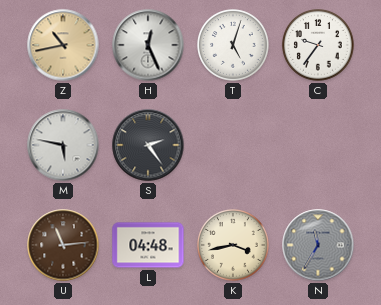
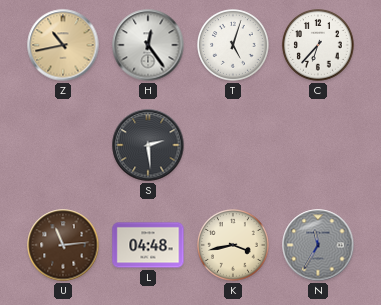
H: 12:26 -> 12:24 (148, 45)
C: 9:36 -> 6:37 (319, 46)
M: 5:47 -> none (63, 145)
S: 2:24 -> 2:29 (148, 145)
